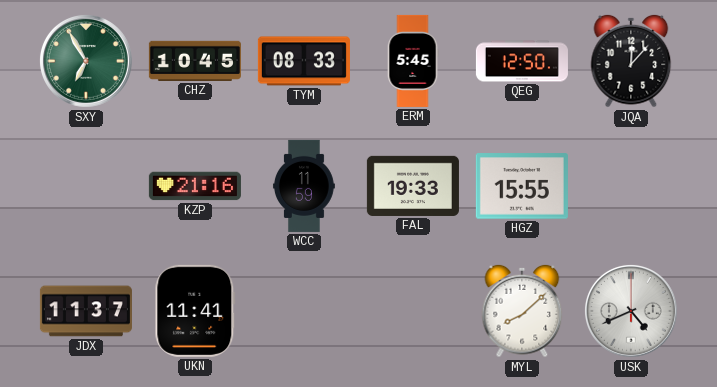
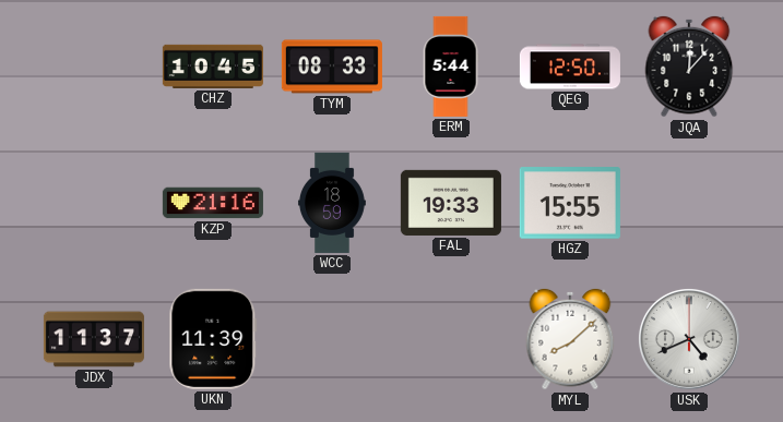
SXY: 6:55 -> none (86, 61)
ERM: 5:45 -> 5:44 (451, 67)
WCC: 11:59 -> 18:59 (332, 203)
UKN: 11:41 -> 11:39 (213, 339)
